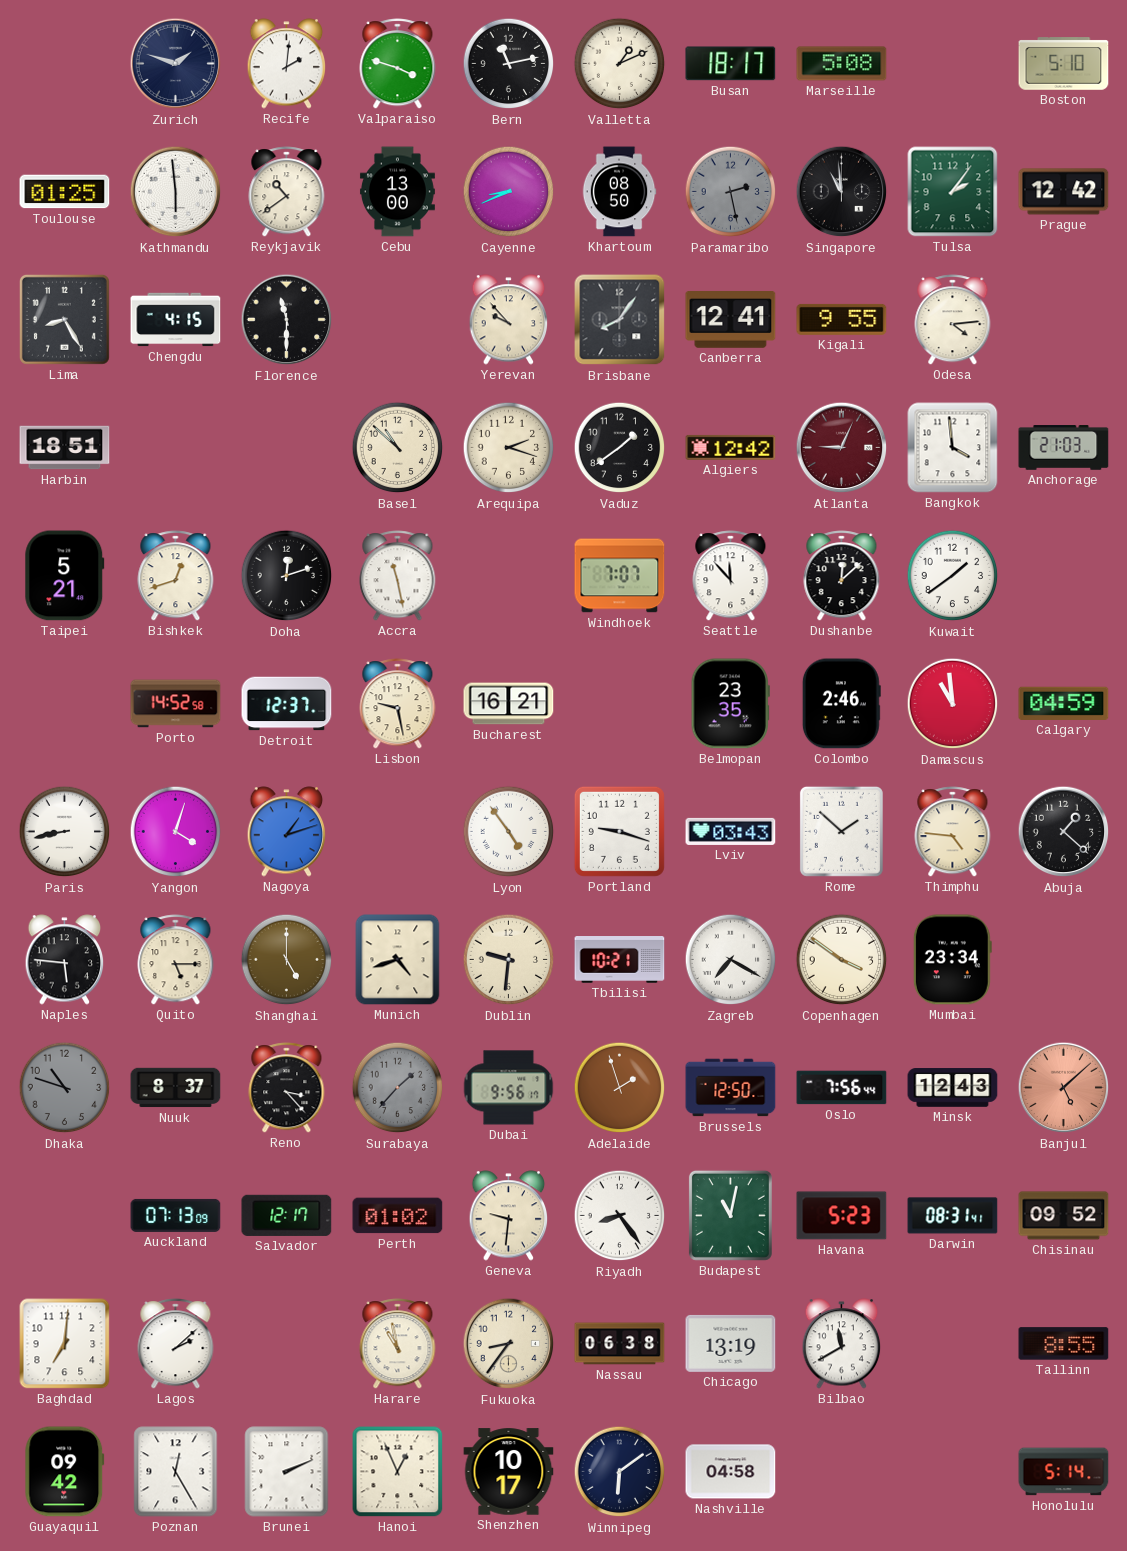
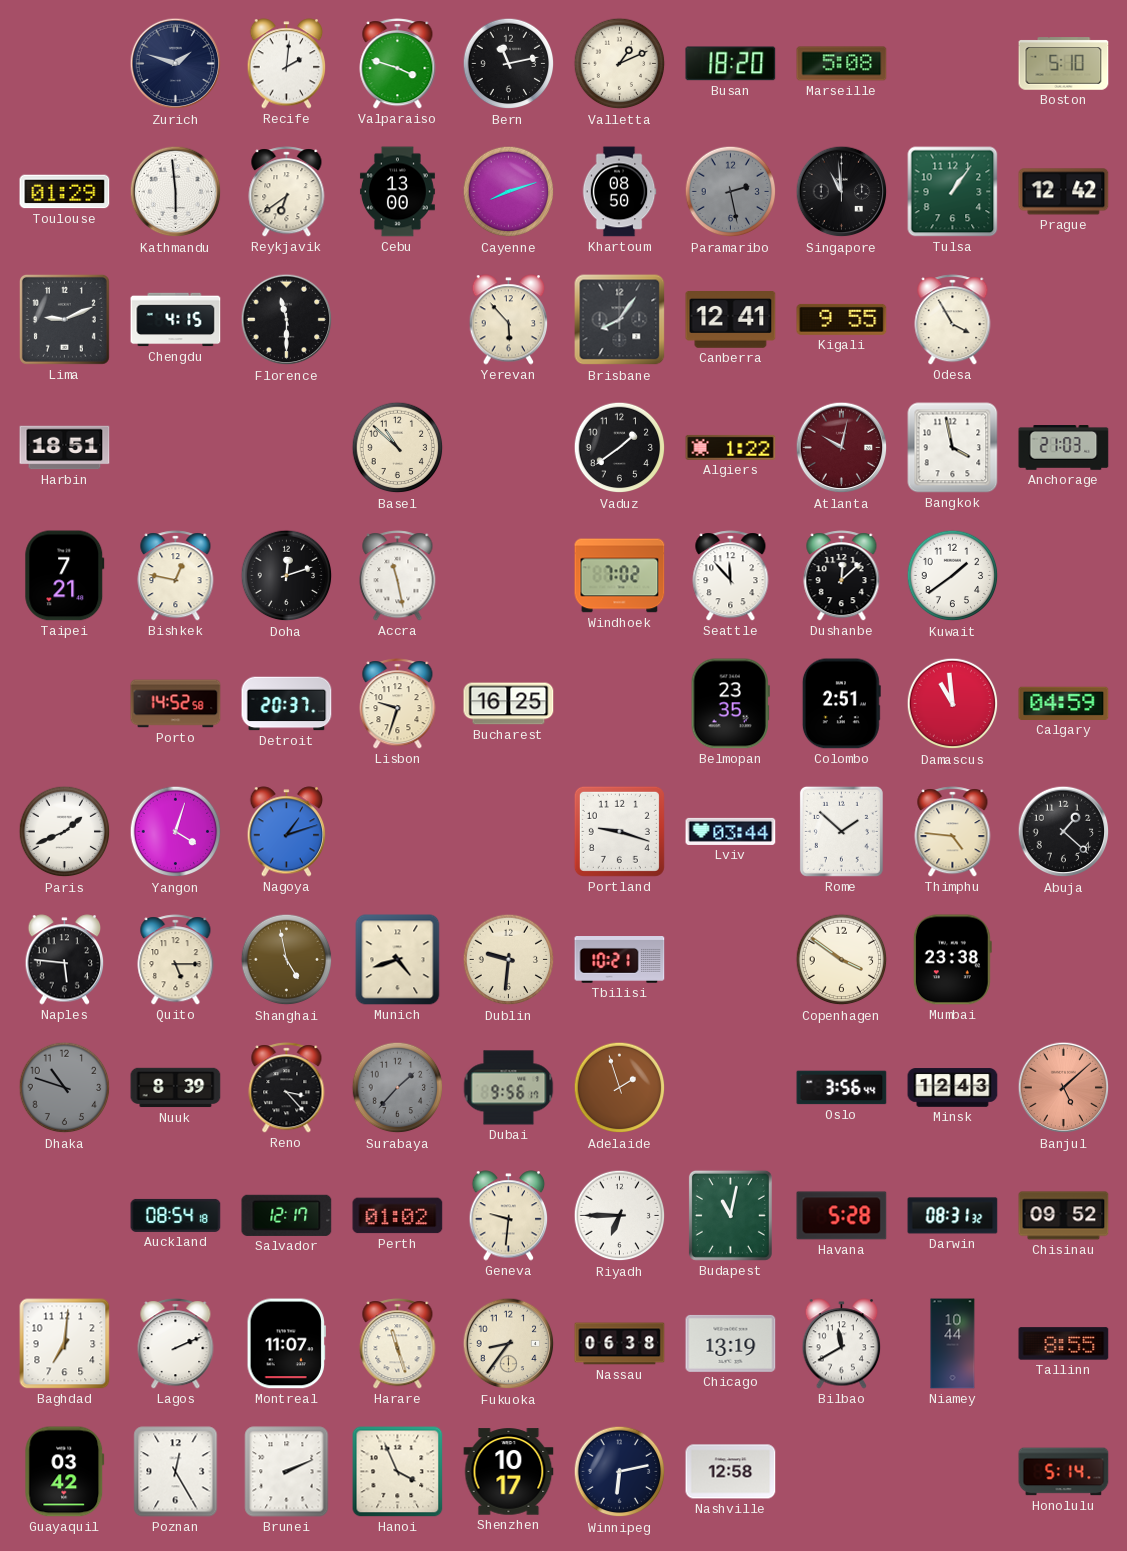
Busan: 18:17 -> 18:20 (731, 64)
Toulouse: 01:25 -> 01:29 (65, 192)
Reykjavik: 10:39 -> 6:39 (287, 192)
Cayenne: 8:41 -> 8:12 (509, 192)
Tulsa: 2:06 -> 1:06 (953, 192)
Lima: 8:25 -> 9:11 (64, 319)
Yerevan: 9:53 -> 5:53 (509, 320)
Odesa: 4:14 -> 3:55 (953, 320)
Arequipa: 2:18 -> none (509, 448)
Algiers: 12:42 -> 1:22 (731, 447)
Atlanta: 9:04 -> 10:02 (842, 448)
Bangkok: 3:59 -> 3:58 (953, 448)
Taipei: 5:21 -> 7:21 (65, 576)
Bishkek: 12:42 -> 12:47 (176, 576)
Windhoek: 7:07 -> 7:02 (620, 576)
Detroit: 12:37 -> 20:37 (287, 704)
Lisbon: 9:28 -> 9:33 (398, 704)
Bucharest: 16:21 -> 16:25 (509, 704)
Colombo: 2:46 -> 2:51 (841, 704)
Paris: 8:43 -> 1:41 (65, 832)
Lyon: 4:54 -> none (509, 832)
Lviv: 03:43 -> 03:44 (731, 831)
Shanghai: 5:00 -> 4:58 (287, 960)
Zagreb: 7:20 -> none (731, 960)
Mumbai: 23:34 -> 23:38 (952, 960)
Nuuk: 8:37 -> 8:39 (176, 1088)
Brussels: 12:50 -> none (731, 1088)
Oslo: 7:56 -> 3:56 (842, 1088)
Auckland: 07:13 -> 08:54 (176, 1215)
Riyadh: 8:24 -> 6:45 (620, 1216)
Havana: 5:23 -> 5:28 (842, 1216)
Darwin: 08:31:41 -> 08:31:32 (953, 1216)
Lagos: 2:08 -> 2:11 (176, 1344)
Montreal: none -> 11:07 (286, 1344)
Harare: 10:58 -> 11:27 (398, 1344)
Niamey: none -> 10:44 (953, 1344)
Guayaquil: 09:42 -> 03:42 (65, 1472)
Hanoi: 12:56 -> 3:56 (398, 1472)
Winnipeg: 6:09 -> 6:13 (620, 1472)
Nashville: 04:58 -> 12:58 (731, 1472)
